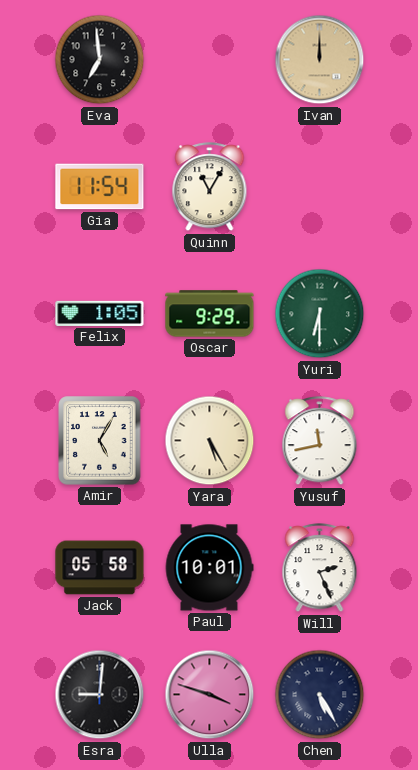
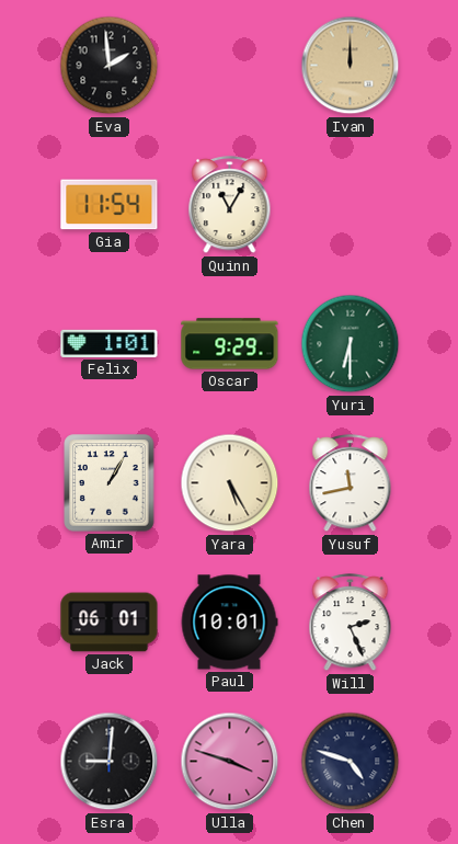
Eva: 6:59 -> 1:59 (110, 66)
Felix: 1:05 -> 1:01 (110, 343)
Amir: 5:05 -> 1:05 (110, 483)
Jack: 05:58 -> 06:01 (110, 623)
Chen: 5:25 -> 4:48 (351, 762)
